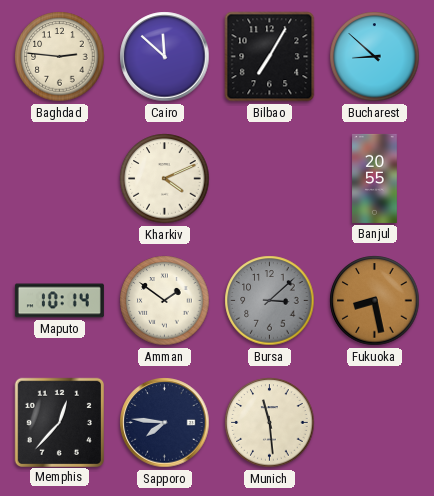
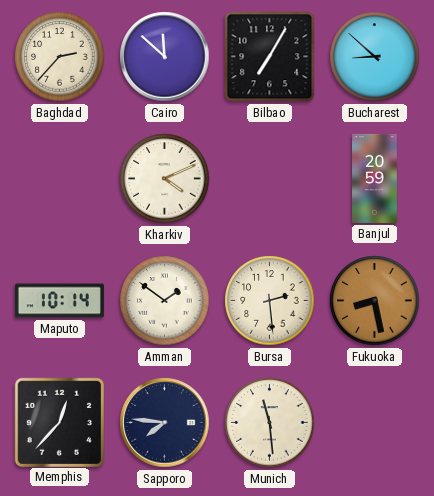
Baghdad: 2:46 -> 2:37 (60, 57)
Banjul: 20:55 -> 20:59 (375, 178)
Bursa: 3:08 -> 2:29 (270, 301)
Bursa dial: grey -> cream (270, 301)
